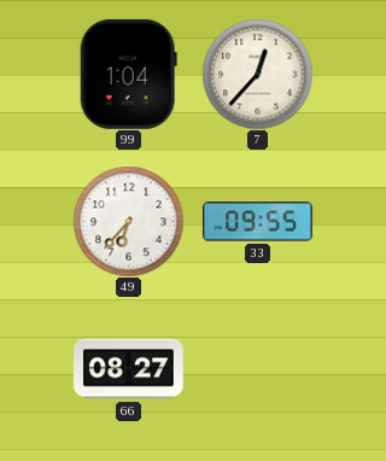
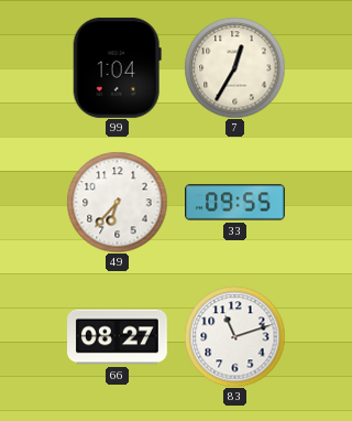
7: 12:37 -> 12:35 (234, 67)
83: none -> 11:12 (234, 336)
